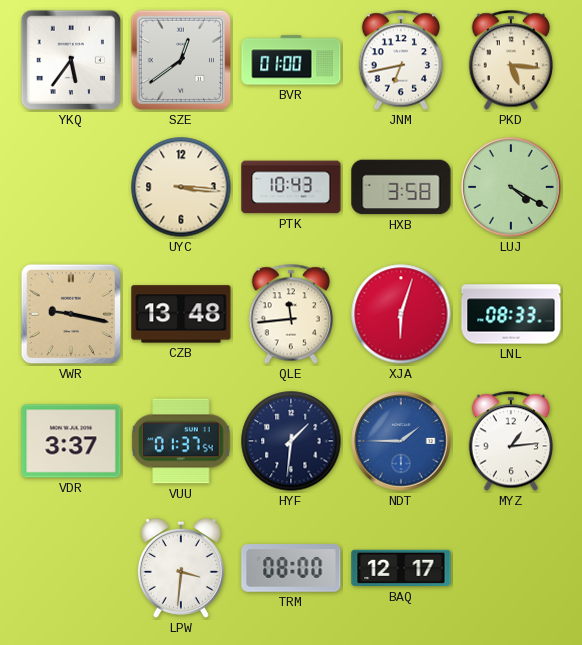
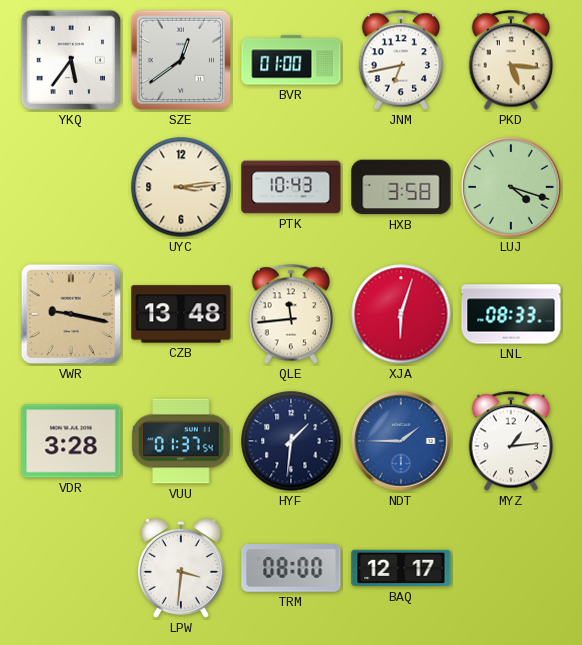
UYC: 3:16 -> 3:14 (181, 187)
LUJ: 4:20 -> 4:18 (511, 187)
VDR: 3:37 -> 3:28 (71, 441)
